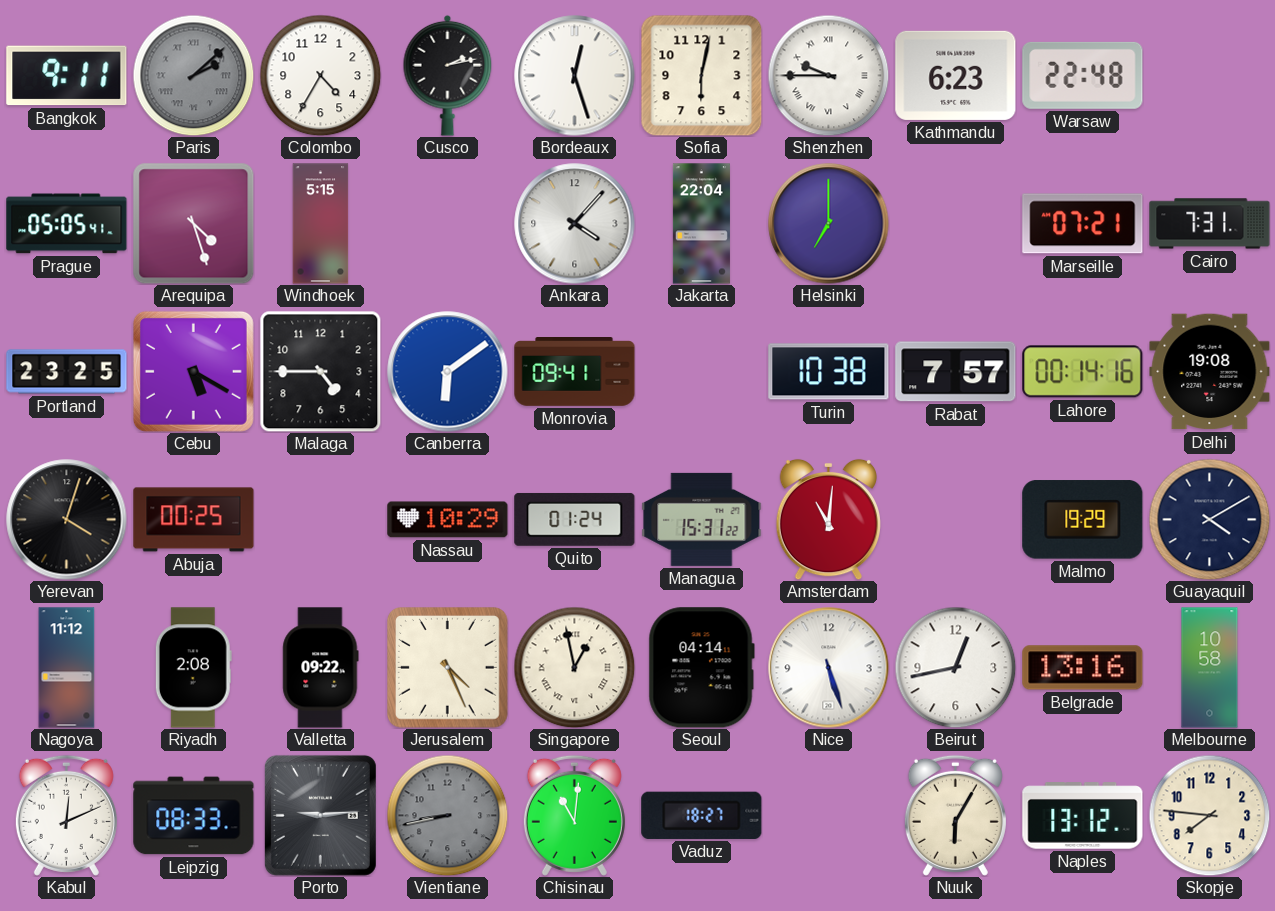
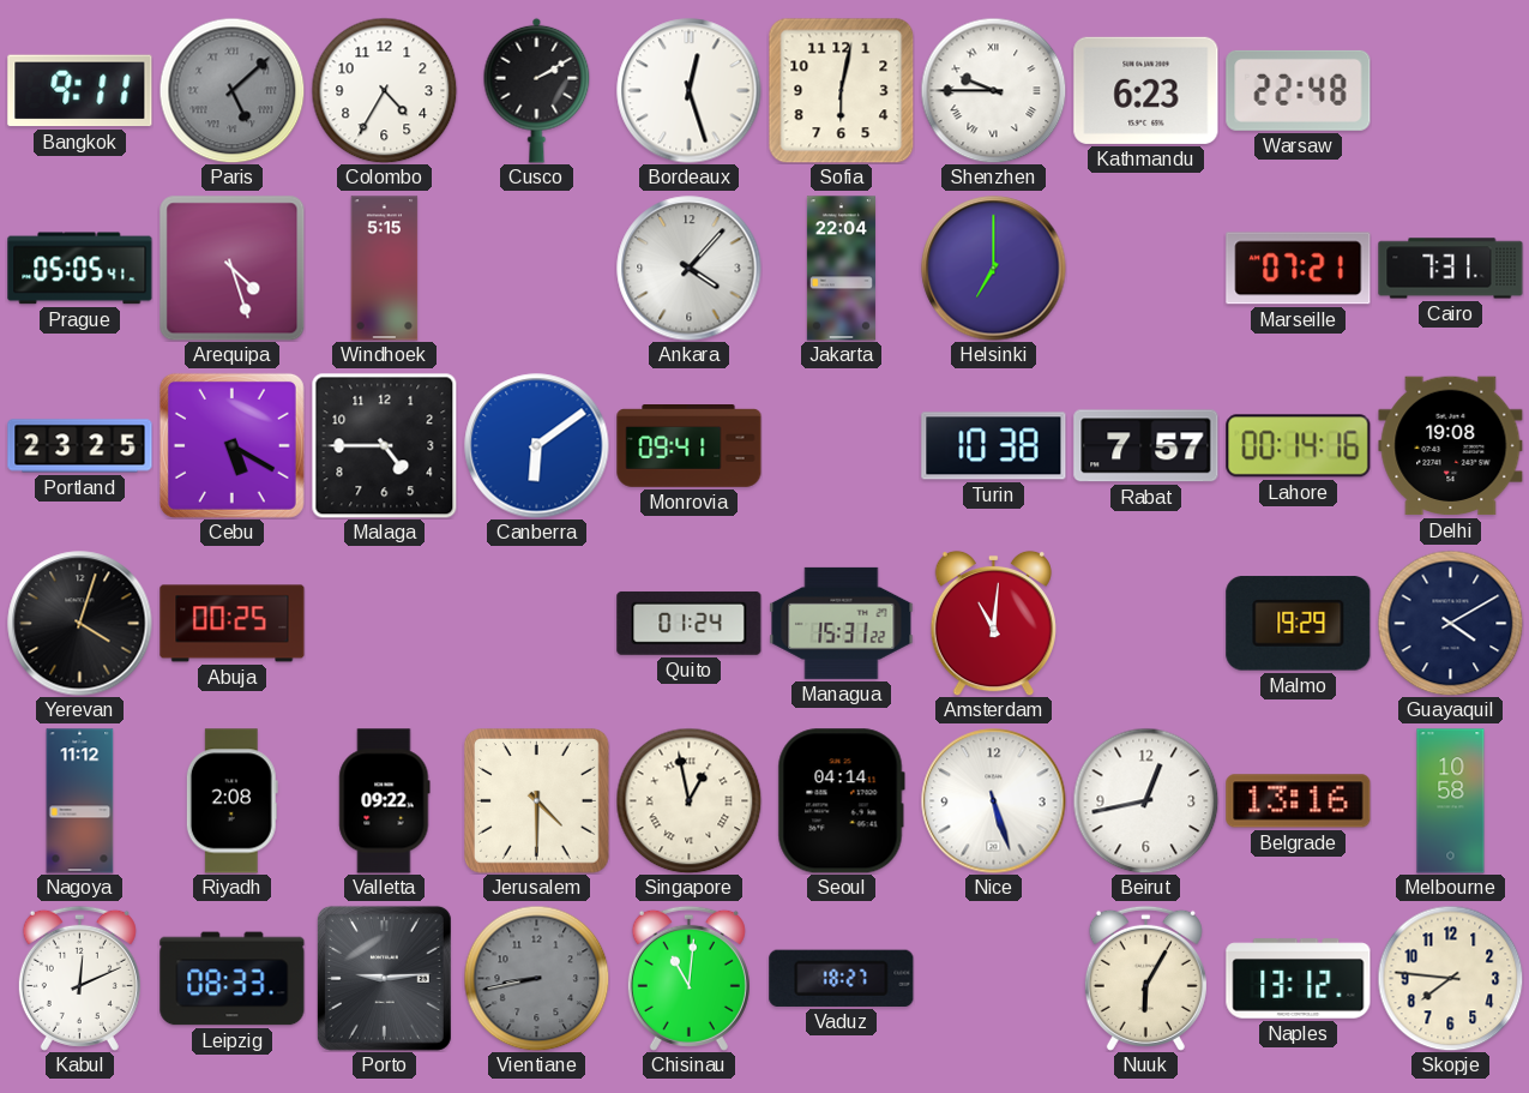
Paris: 2:08 -> 5:08 (231, 90)
Cusco: 2:13 -> 2:10 (537, 90)
Nassau: 10:29 -> none (448, 520)
Jerusalem: 4:26 -> 4:30 (537, 801)
